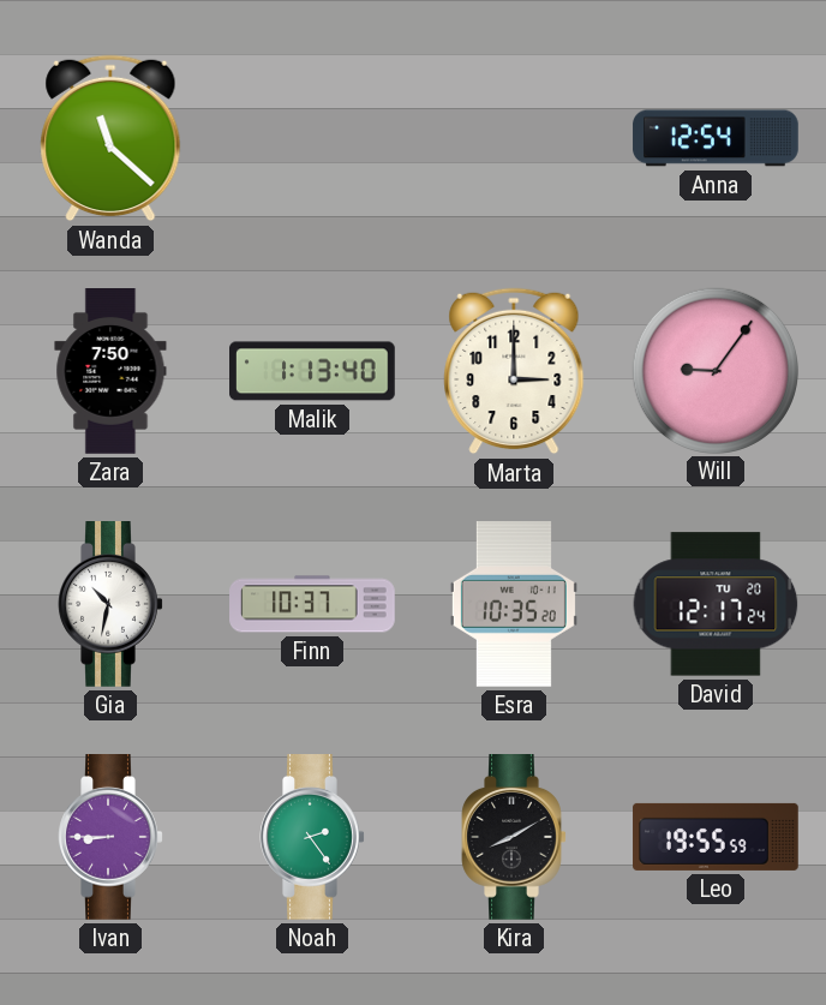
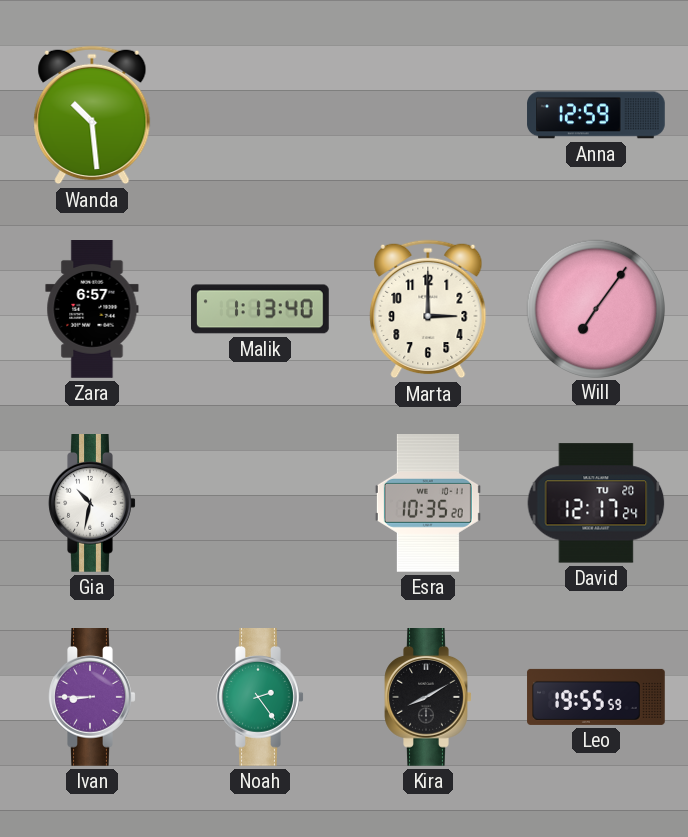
Wanda: 11:22 -> 10:29 (92, 115)
Anna: 12:54 -> 12:59 (596, 115)
Zara: 7:50 -> 6:57 (92, 309)
Will: 9:06 -> 7:06 (595, 308)
Finn: 10:37 -> none (312, 604)
